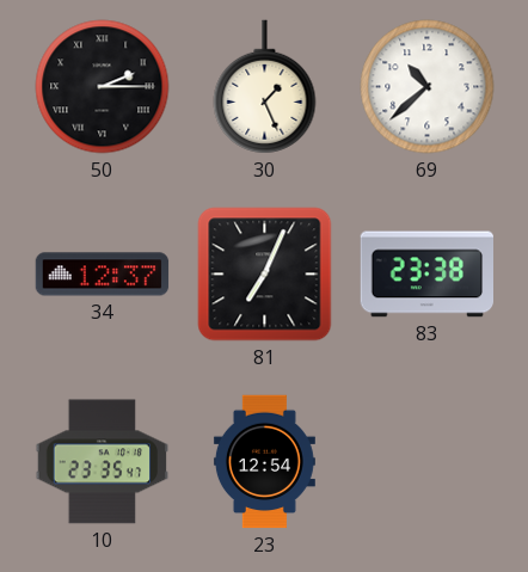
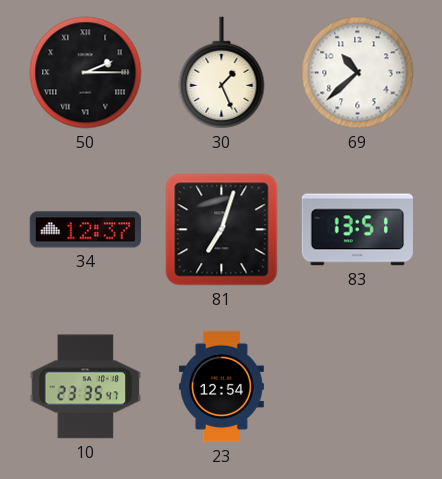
81: 7:04 -> 7:03 (222, 230)
83: 23:38 -> 13:51 (358, 230)
